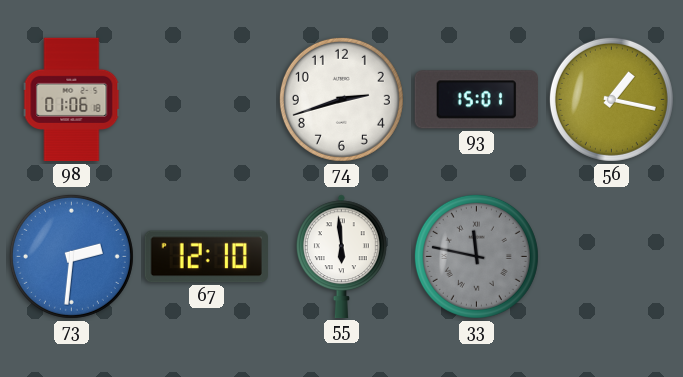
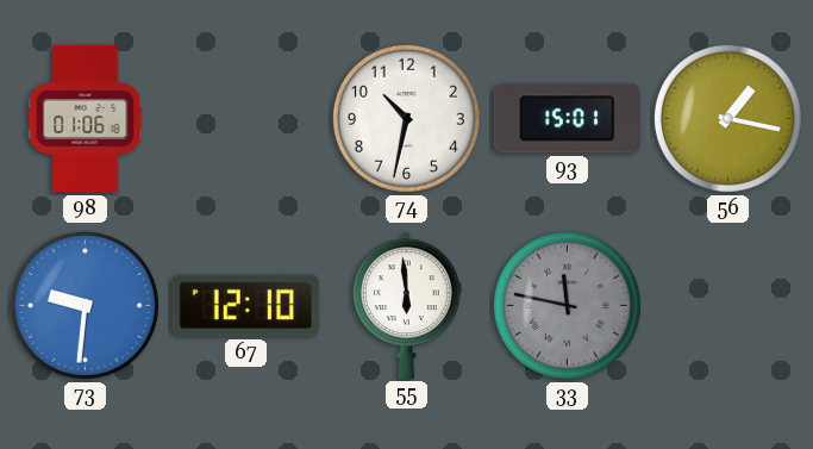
74: 2:42 -> 10:32 (406, 118)
73: 2:31 -> 9:31 (85, 305)
